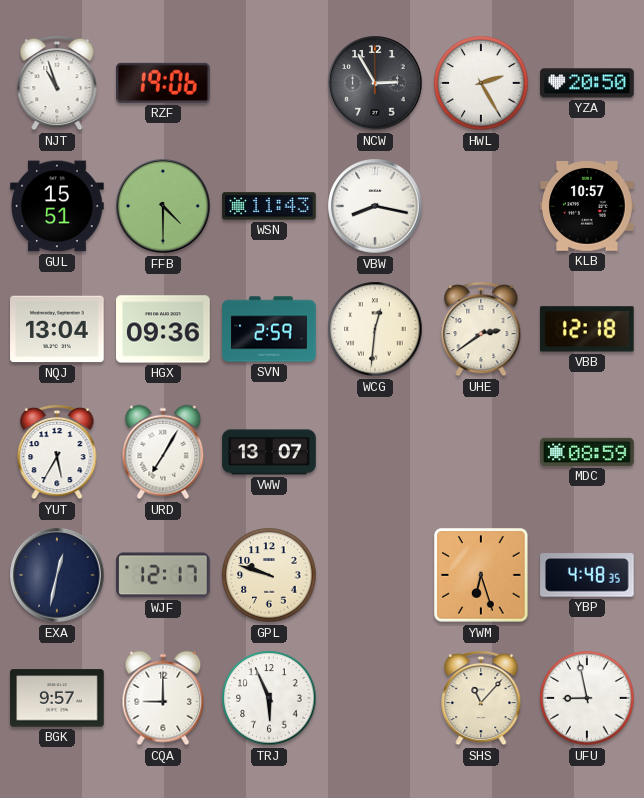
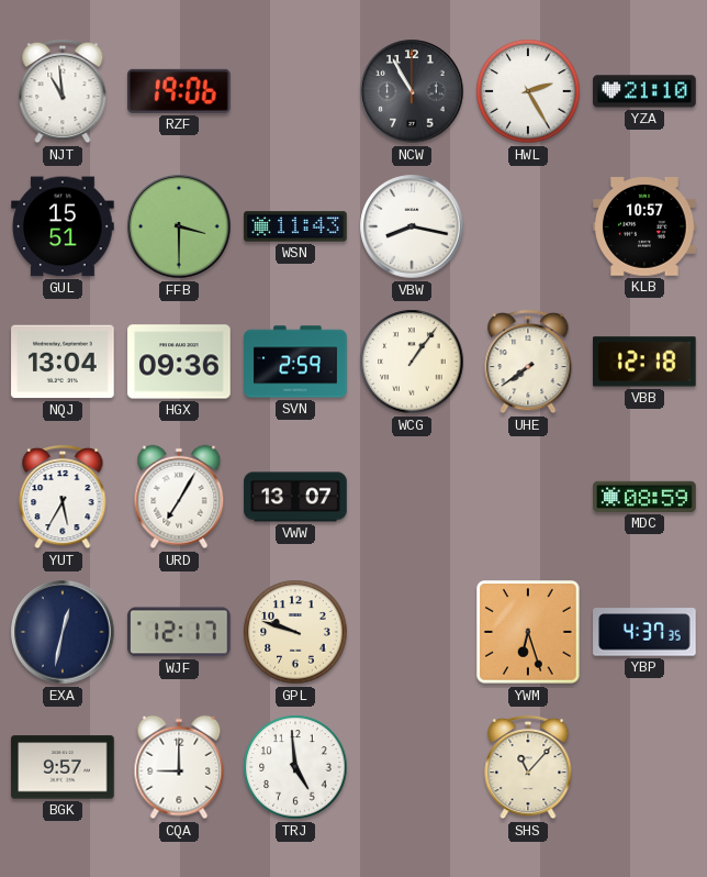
NJT: 10:57 -> 10:59 (63, 91)
NCW: 2:55 -> 10:55 (412, 91)
YZA: 20:50 -> 21:10 (644, 91)
FFB: 4:30 -> 3:30 (179, 226)
WCG: 12:31 -> 1:06 (412, 362)
UHE: 2:39 -> 7:39 (528, 362)
YBP: 4:48 -> 4:37 (644, 632)
TRJ: 5:56 -> 4:59 (295, 767)
UFU: 8:58 -> none (587, 698)
